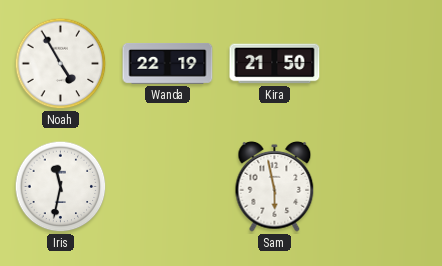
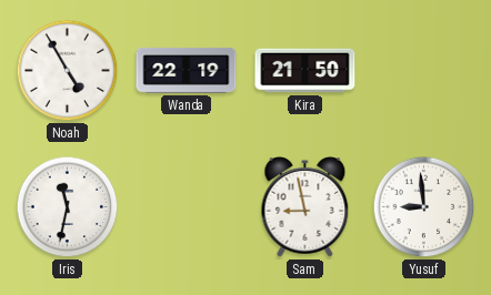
Sam: 5:58 -> 8:58 (305, 206)
Yusuf: none -> 8:59 (424, 207)
